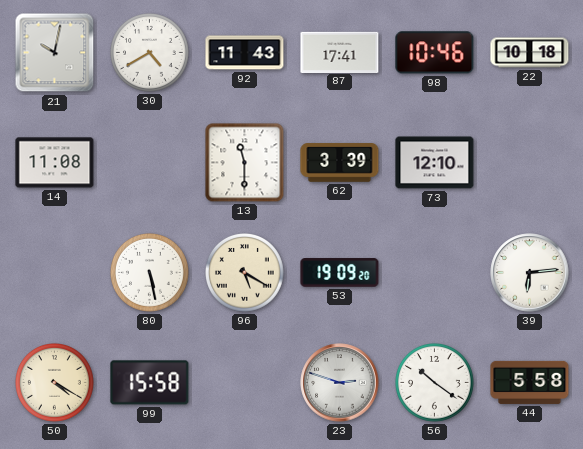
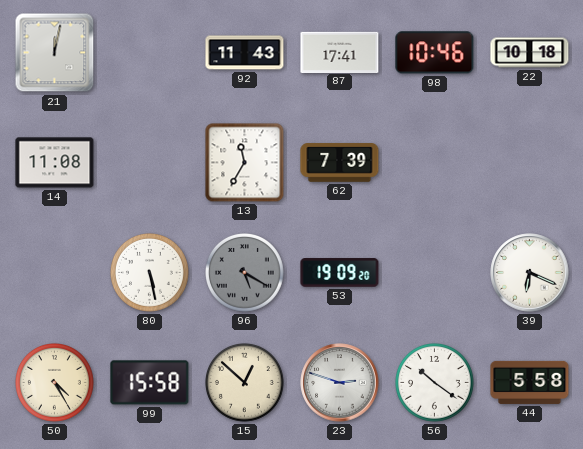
21: 10:02 -> 12:02 (55, 53)
30: 4:40 -> none (150, 53)
13: 11:30 -> 11:35 (245, 163)
62: 3:39 -> 7:39 (340, 163)
73: 12:10 -> none (435, 163)
96 dial: cream -> grey (245, 273)
39: 6:14 -> 6:19 (530, 273)
50: 4:20 -> 4:25 (55, 383)
15: none -> 12:52 (245, 383)
